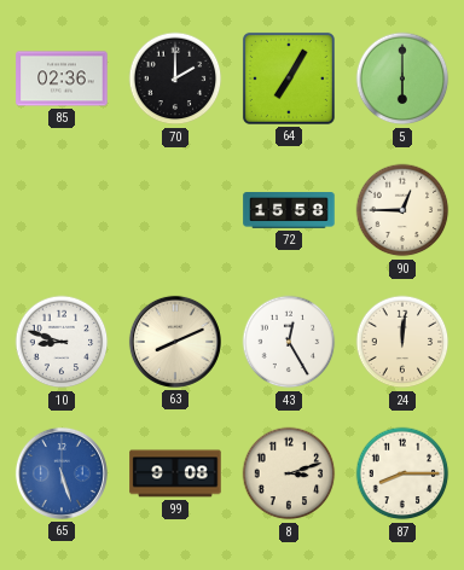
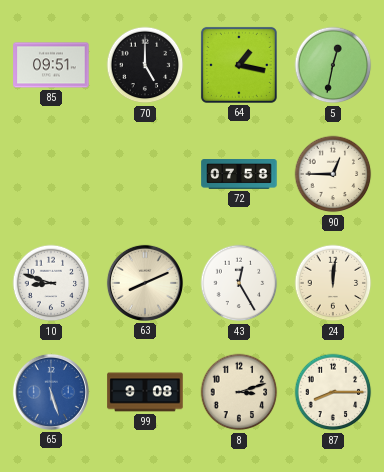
85: 02:36 -> 09:51 (51, 65)
70: 2:00 -> 5:00 (145, 65)
64: 7:05 -> 1:17 (239, 65)
5: 6:00 -> 12:32 (333, 65)
72: 15:58 -> 07:58 (239, 174)
